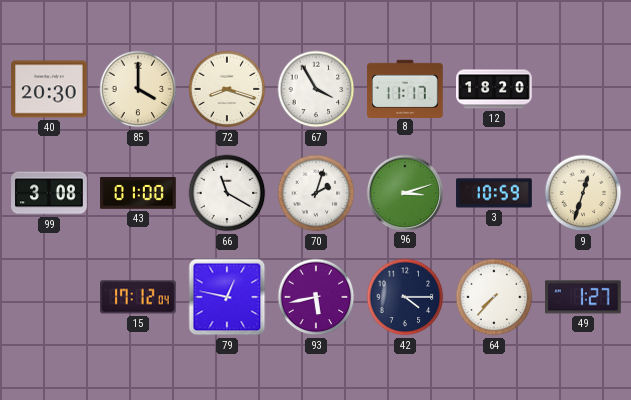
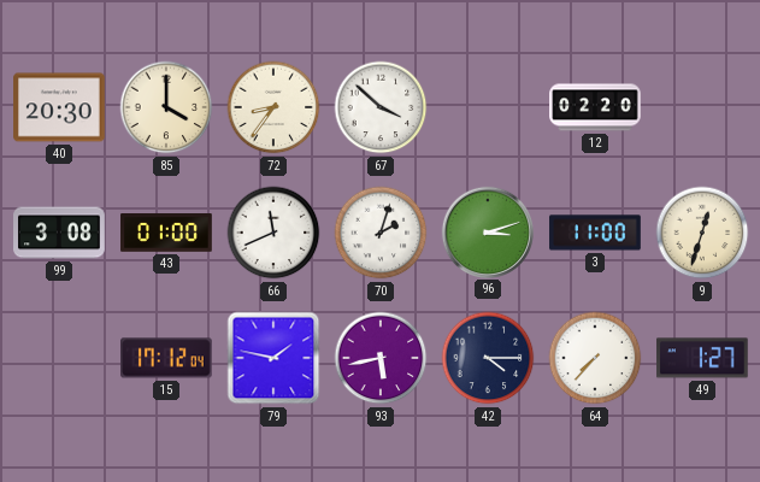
72: 8:18 -> 8:36 (273, 107)
67: 3:55 -> 3:52 (381, 107)
8: 11:17 -> none (406, 88)
12: 18:20 -> 02:20 (595, 107)
66: 11:20 -> 11:41 (273, 233)
3: 10:59 -> 11:00 (595, 233)
79: 12:47 -> 1:47 (273, 358)
